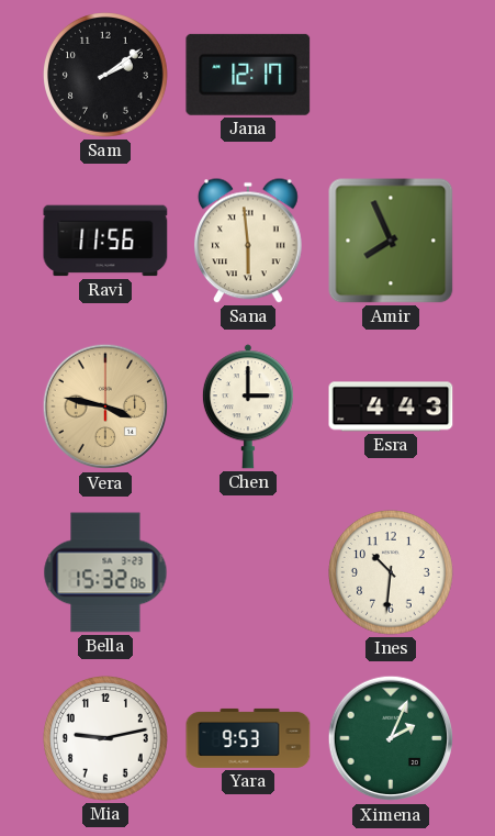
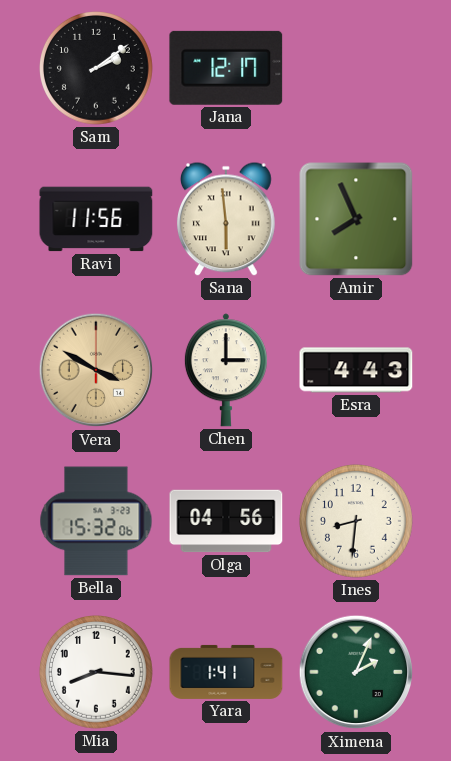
Vera: 3:47 -> 3:50 (96, 370)
Olga: none -> 04:56 (226, 521)
Ines: 10:31 -> 8:31 (357, 522)
Mia: 9:13 -> 8:16 (97, 673)
Yara: 9:53 -> 1:41 (226, 672)
